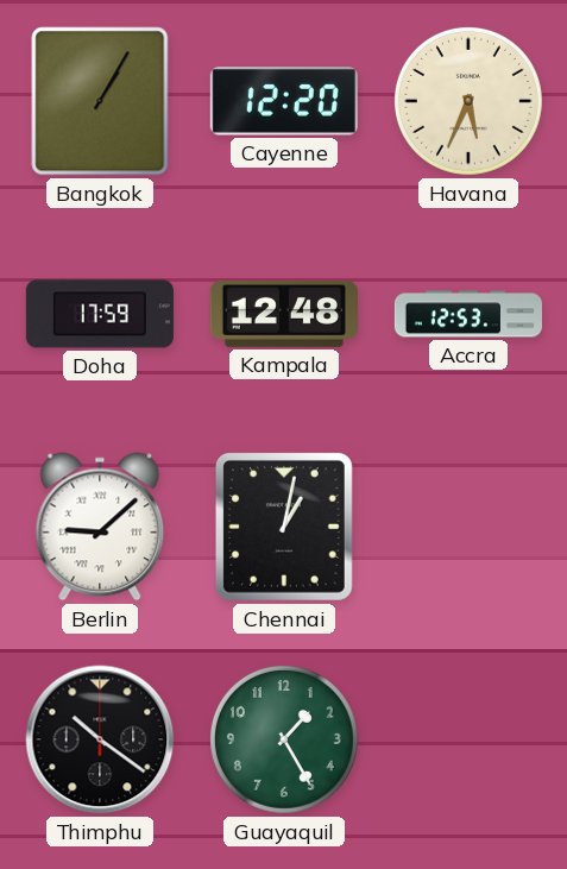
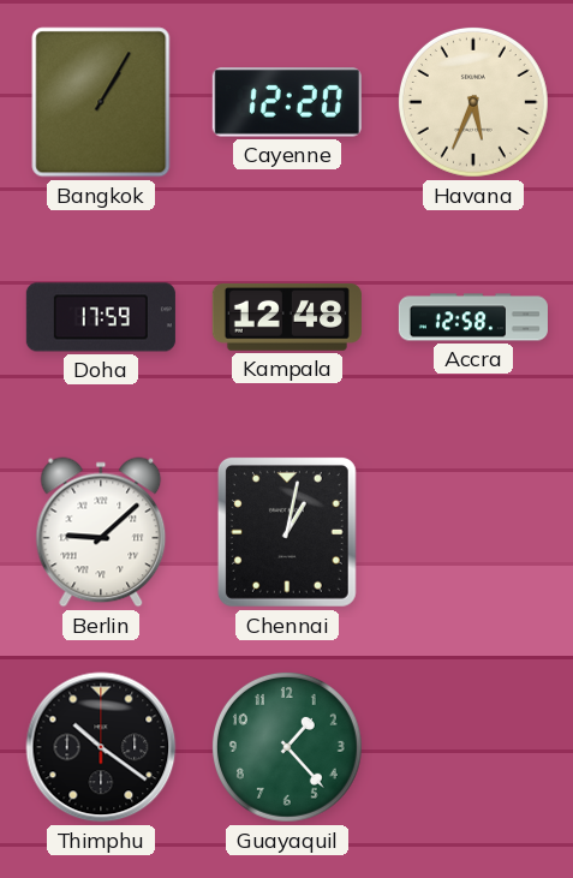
Accra: 12:53 -> 12:58 (473, 317)
Guayaquil: 1:25 -> 1:23 (287, 747)
